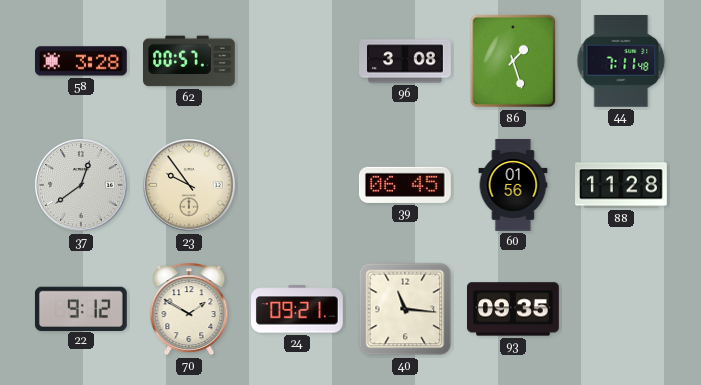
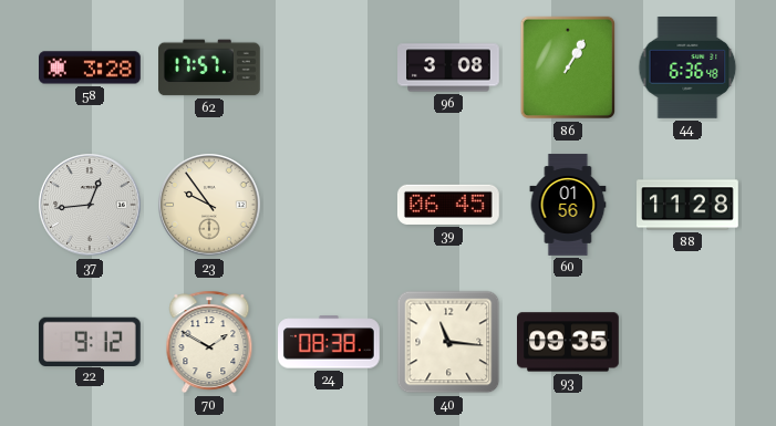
62: 00:57 -> 17:57 (210, 67)
86: 1:27 -> 1:05 (568, 67)
44: 7:11 -> 6:36 (687, 69)
37: 12:39 -> 12:44 (90, 205)
24: 09:21 -> 08:38 (330, 342)
